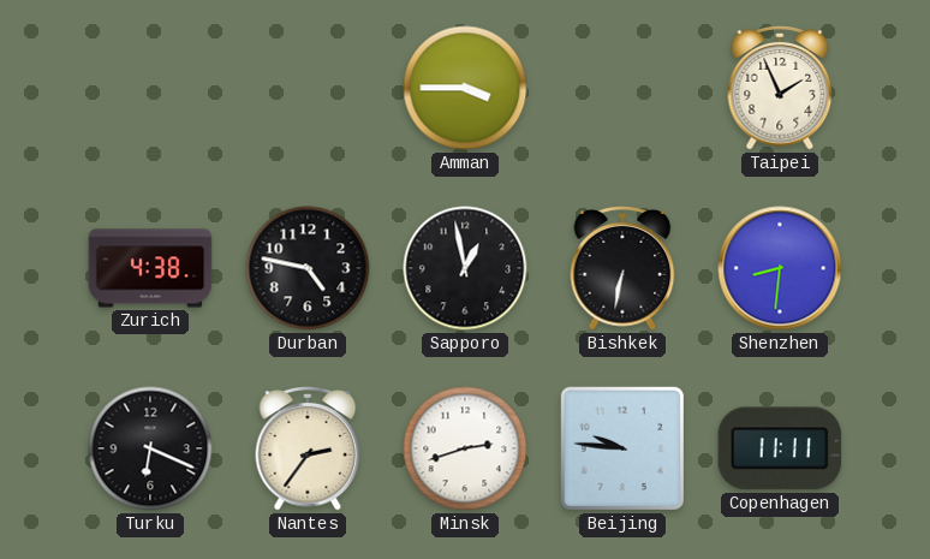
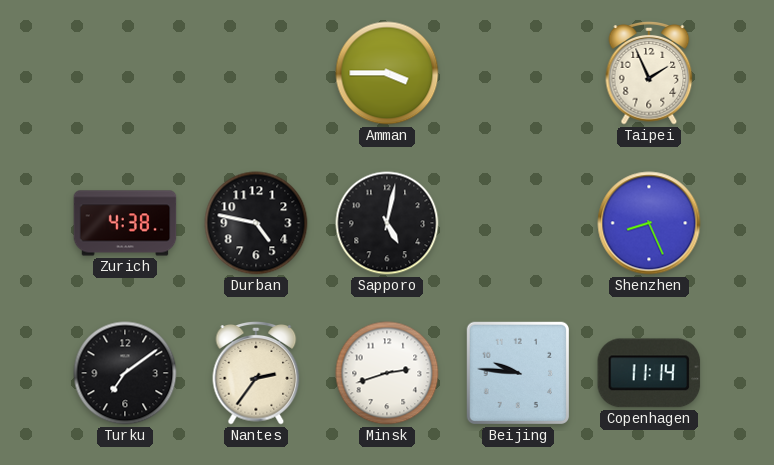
Sapporo: 12:58 -> 5:02 (387, 223)
Bishkek: 6:32 -> none (622, 269)
Shenzhen: 8:31 -> 8:26 (649, 223)
Turku: 6:19 -> 7:09 (125, 373)
Copenhagen: 11:11 -> 11:14 (649, 373)
